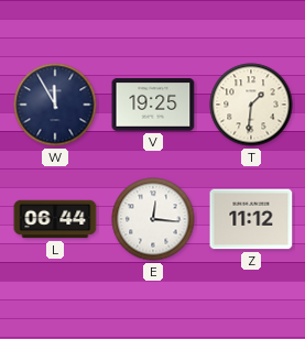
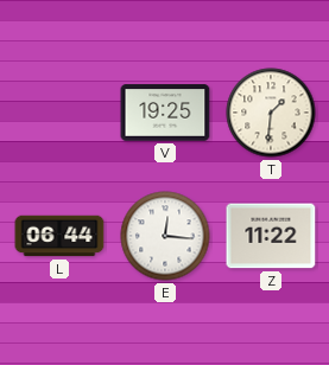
W: 11:55 -> none (55, 105)
Z: 11:12 -> 11:22 (271, 236)
